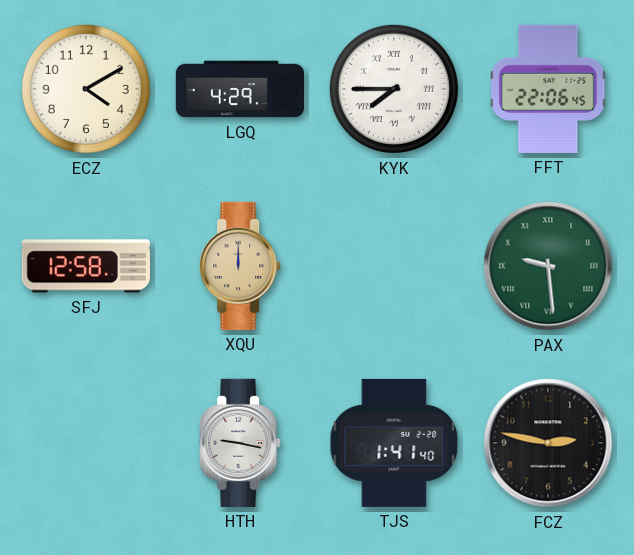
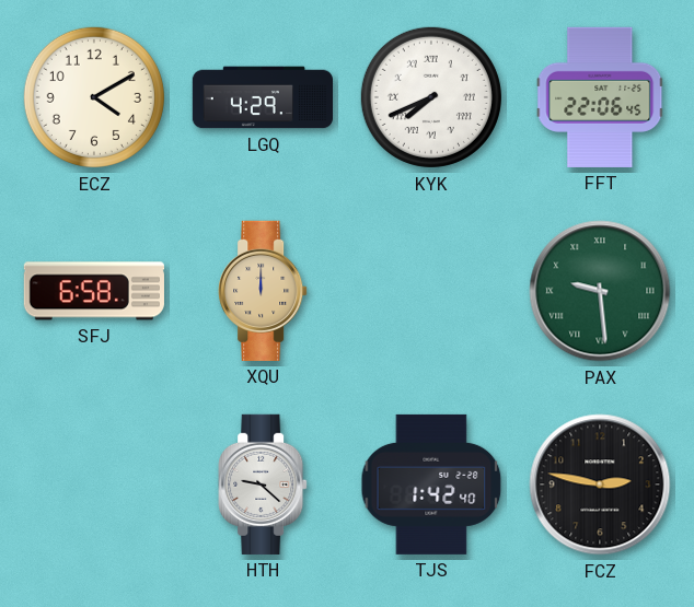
KYK: 7:45 -> 7:41 (431, 97)
SFJ: 12:58 -> 6:58 (94, 291)
HTH: 9:17 -> 9:22 (263, 485)
TJS: 1:41 -> 1:42 (431, 485)
